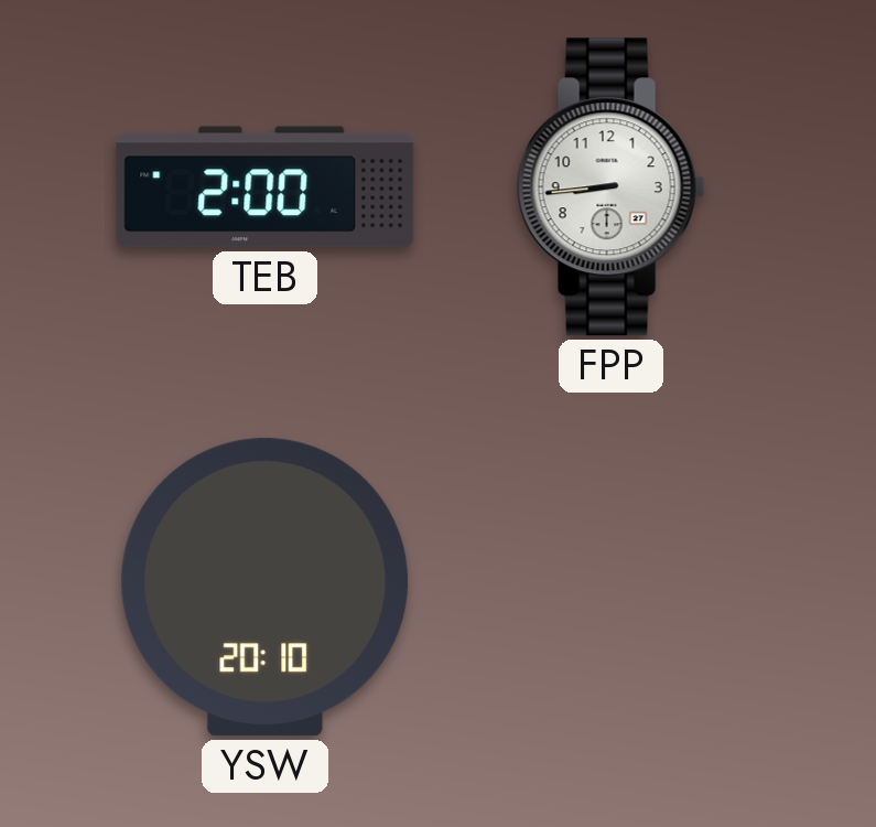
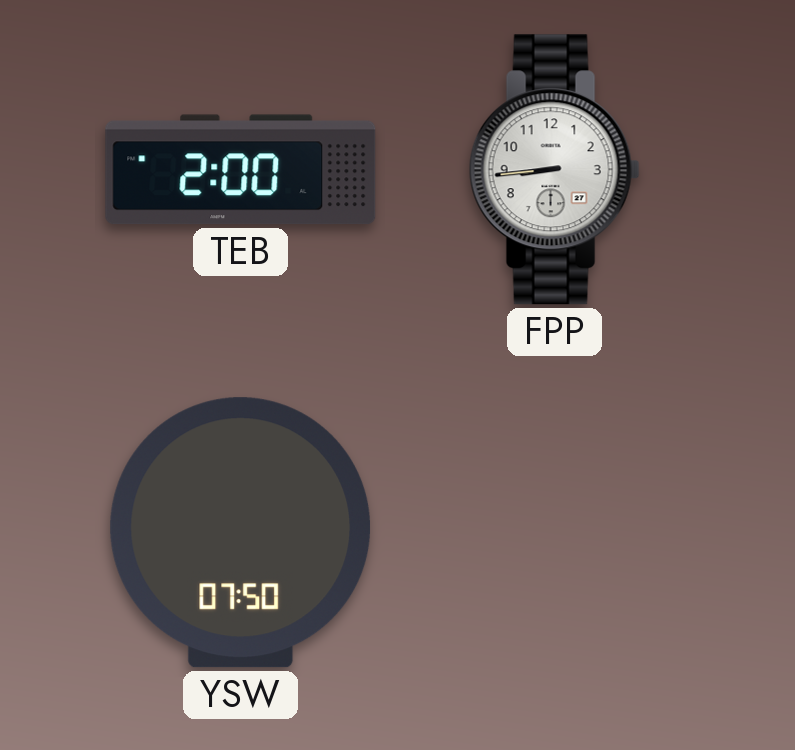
YSW: 20:10 -> 07:50 (241, 533)
